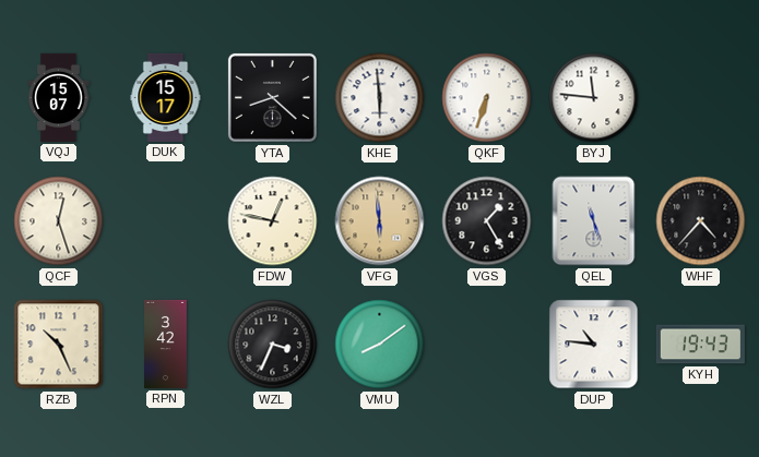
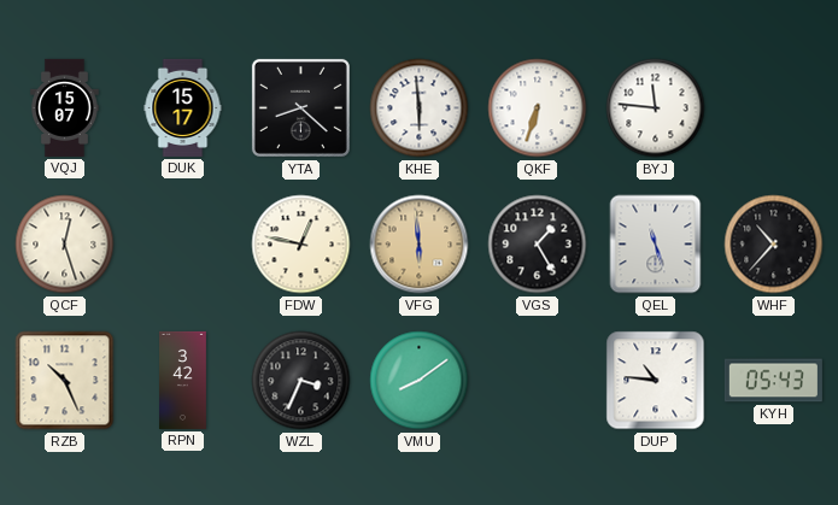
WHF: 4:37 -> 10:37 (774, 245)
KYH: 19:43 -> 05:43 (773, 381)
